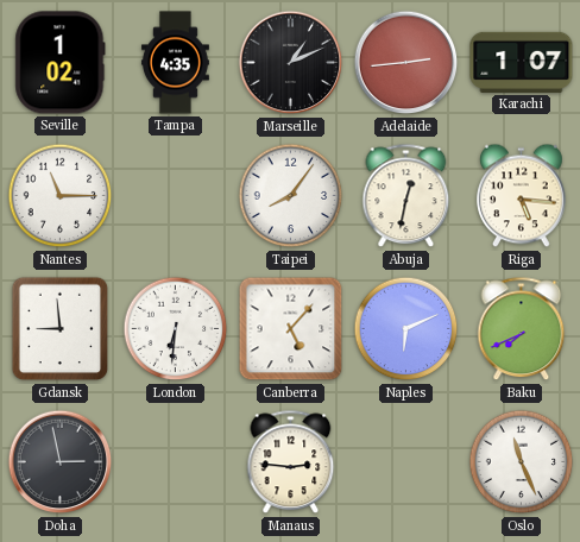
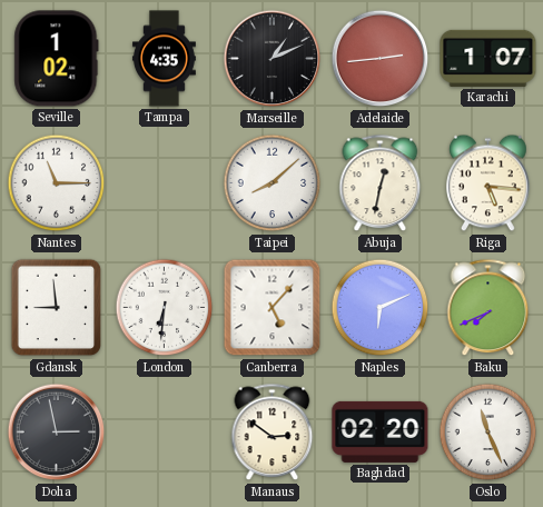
Taipei: 8:06 -> 8:08 (273, 183)
Manaus: 2:46 -> 2:51 (273, 433)
Baghdad: none -> 02:20 (381, 431)
